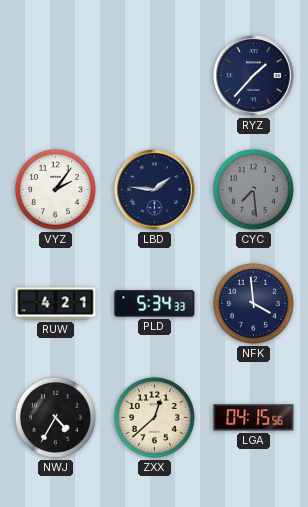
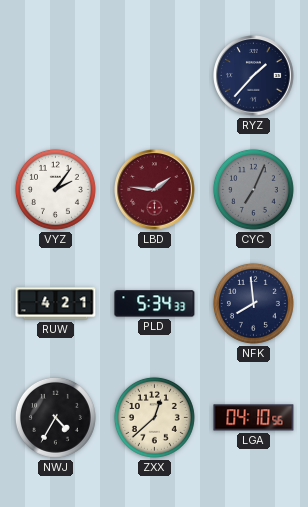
LBD dial: navy -> burgundy (155, 190)
CYC: 7:29 -> 7:04 (253, 189)
NFK: 3:59 -> 7:59 (253, 303)
LGA: 04:15 -> 04:10 (254, 418)
